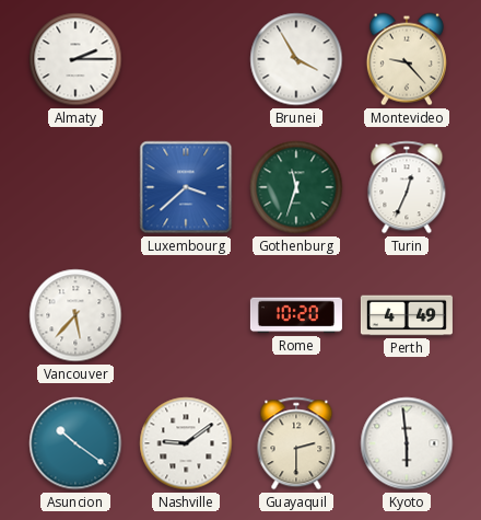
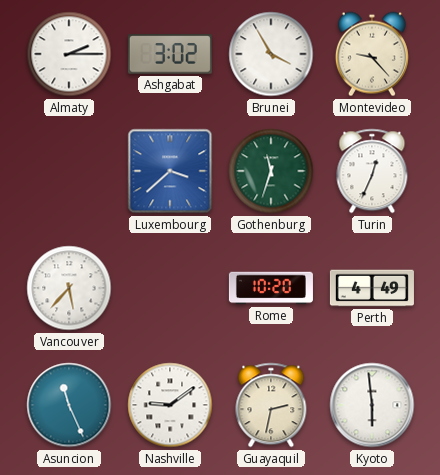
Ashgabat: none -> 3:02 (170, 54)
Asuncion: 10:21 -> 11:26 (69, 405)
Guayaquil: 2:30 -> 2:32 (271, 405)
